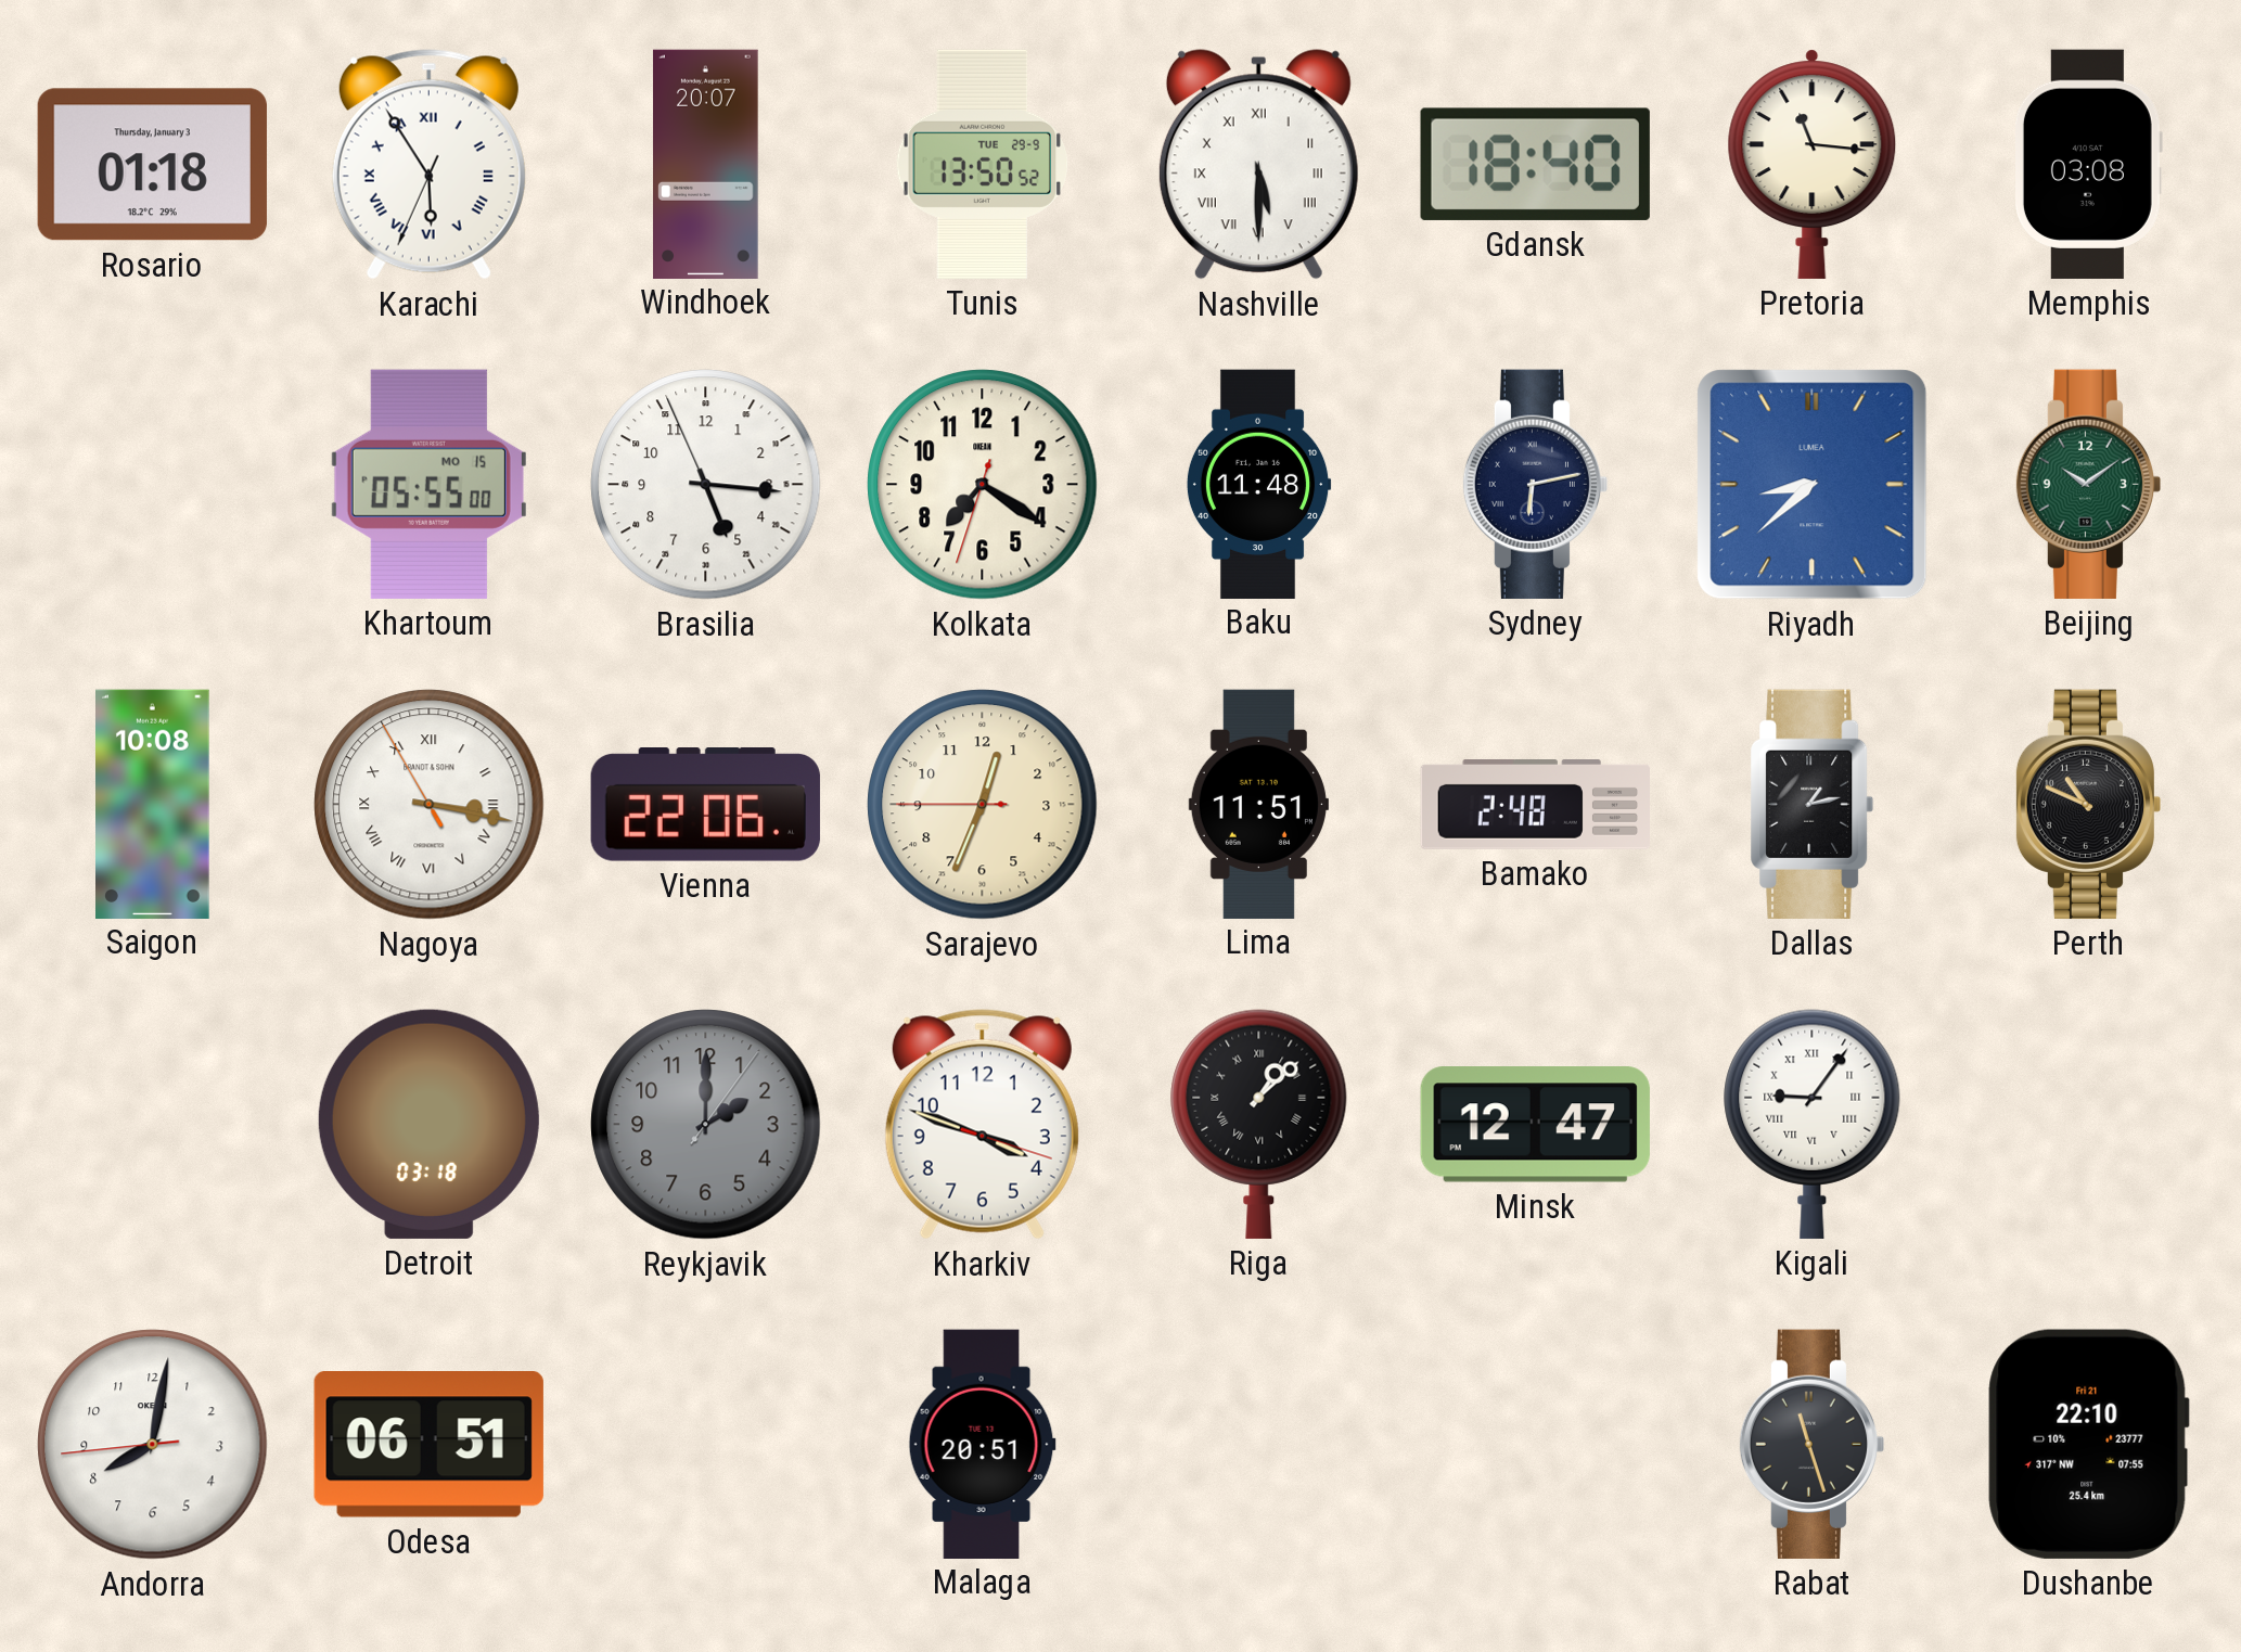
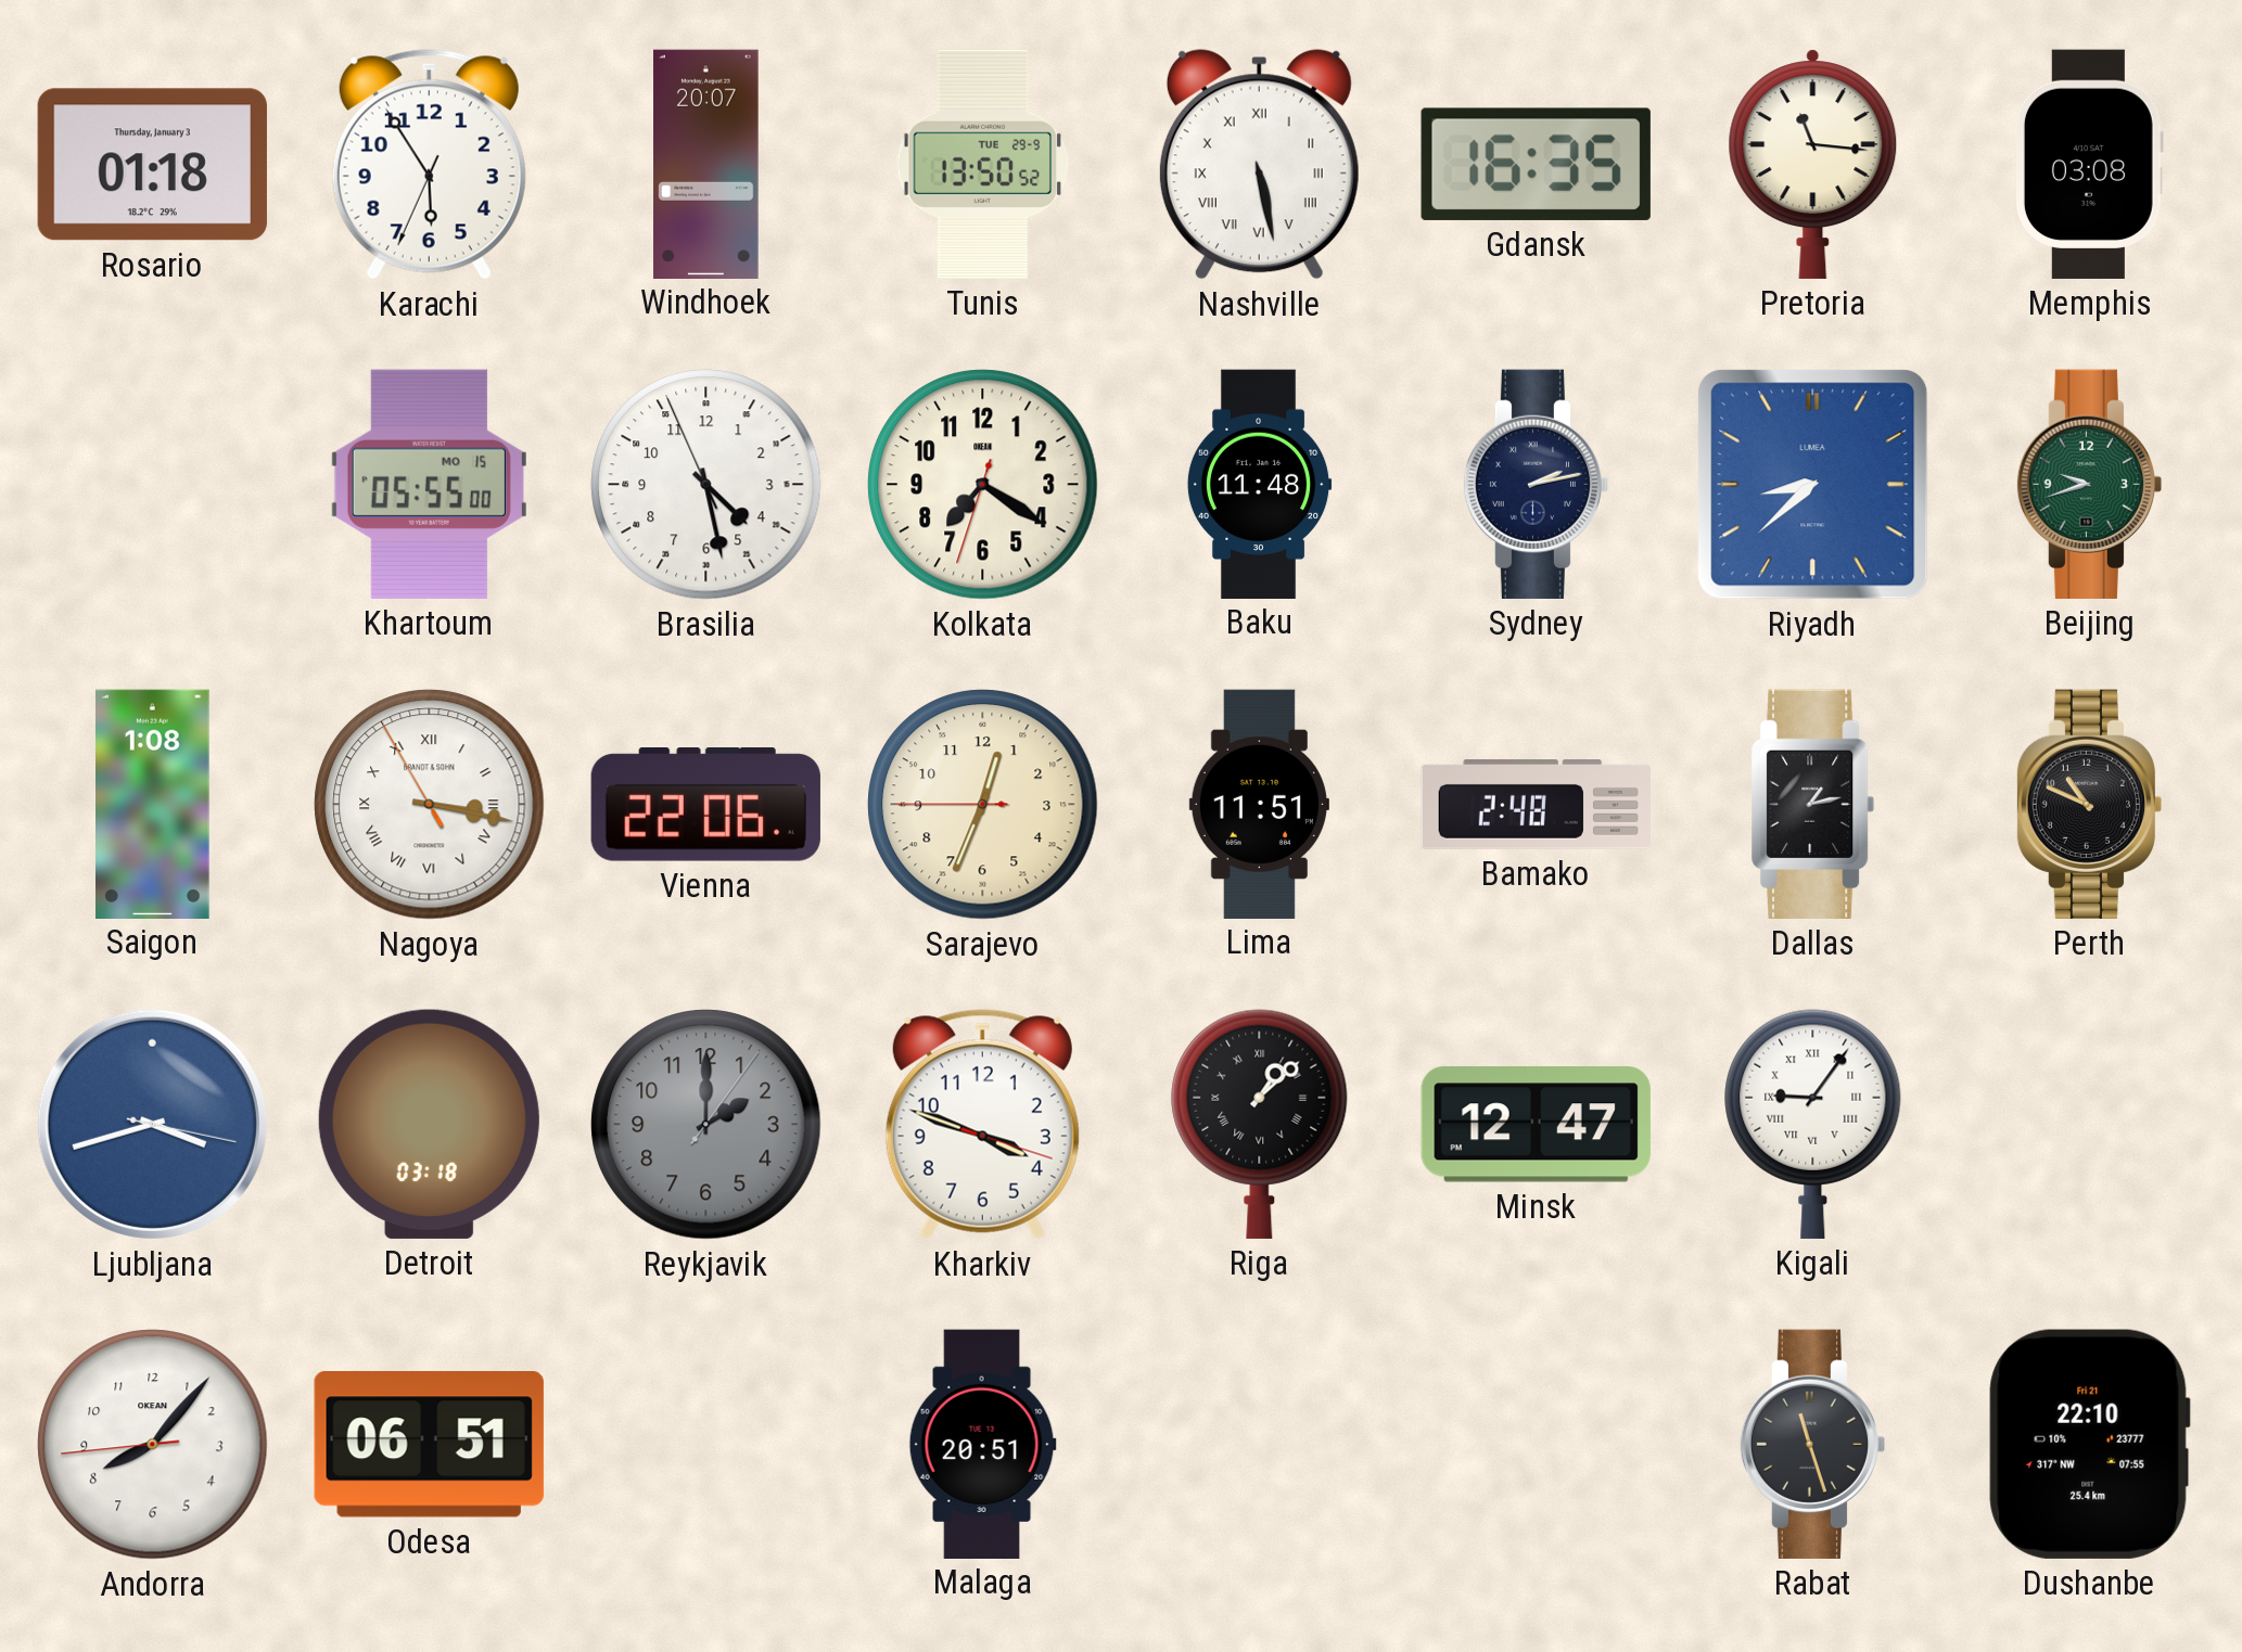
Karachi numerals: Roman -> Arabic (429, 165)
Nashville: 5:30 -> 5:28 (1259, 165)
Gdansk: 18:40 -> 16:35 (1536, 164)
Brasilia: 5:15 -> 4:27 (706, 485)
Sydney: 6:13 -> 2:13 (1536, 484)
Beijing: 10:09 -> 9:42 (2089, 484)
Saigon: 10:08 -> 1:08 (153, 804)
Ljubljana: none -> 3:42 (152, 1124)
Andorra: 8:01 -> 8:06 (153, 1445)
